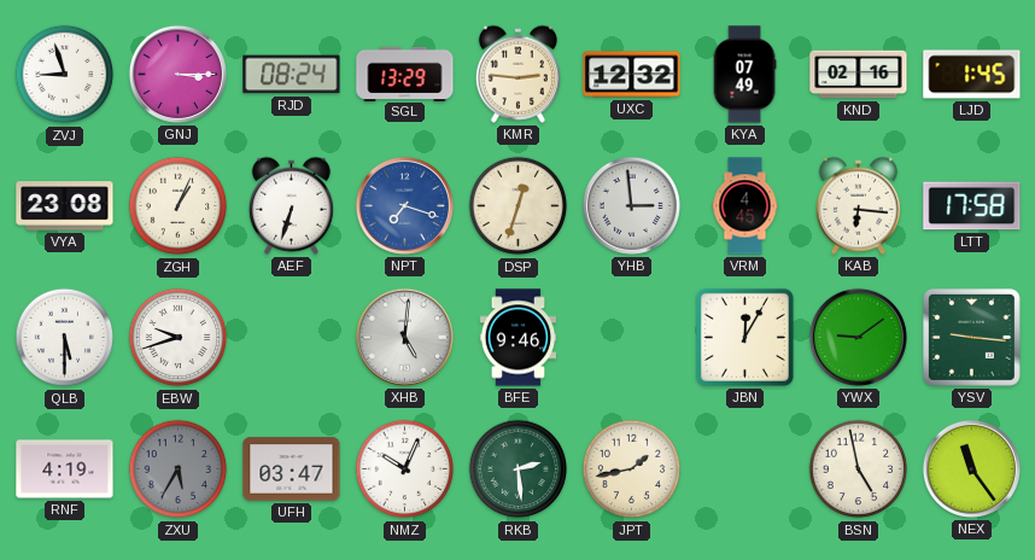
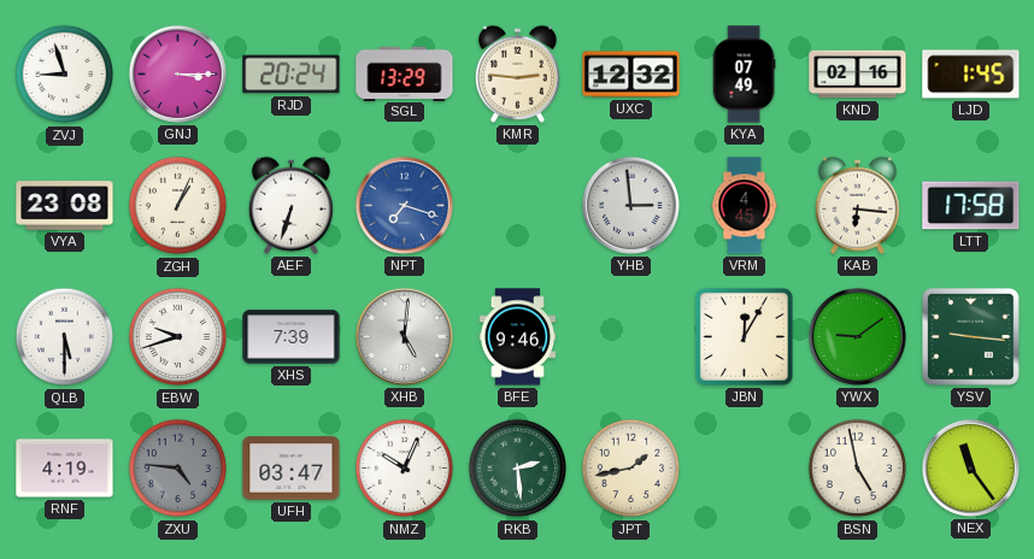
RJD: 08:24 -> 20:24 (292, 75)
DSP: 12:33 -> none (519, 206)
XHS: none -> 7:39 (292, 337)
ZXU: 5:35 -> 4:46 (178, 469)
